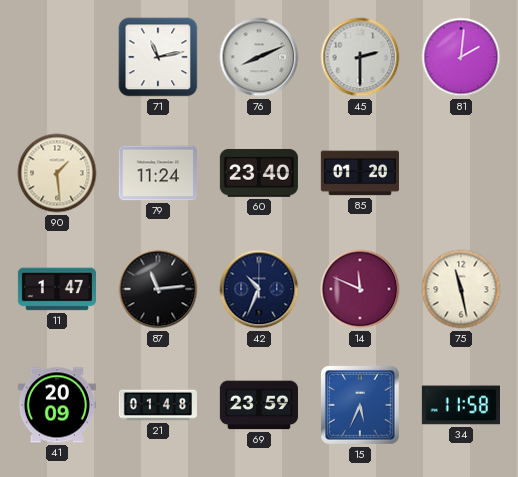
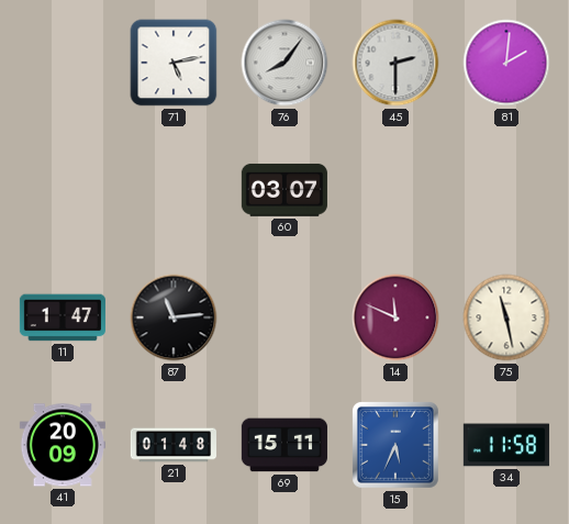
71: 11:13 -> 5:13 (174, 63)
76: 8:11 -> 8:06 (284, 63)
90: 1:29 -> none (57, 173)
79: 11:24 -> none (158, 173)
60: 23:40 -> 03:07 (284, 190)
85: 01:20 -> none (360, 173)
42: 10:34 -> none (259, 289)
69: 23:59 -> 15:11 (284, 445)
